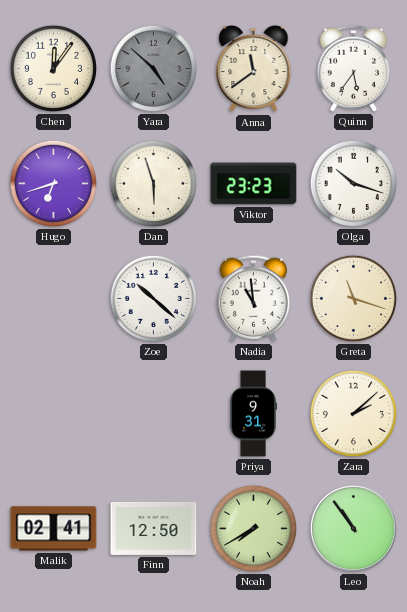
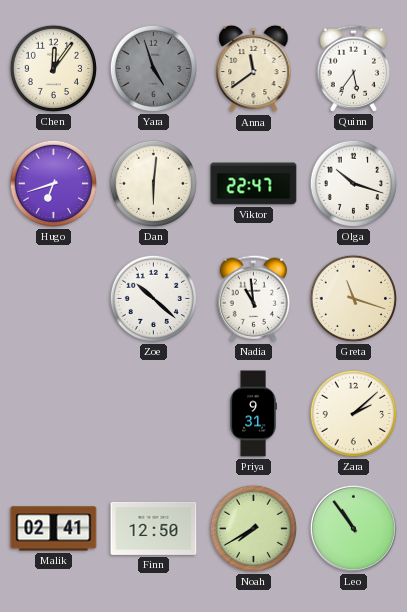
Yara: 4:52 -> 4:57 (153, 68)
Dan: 5:57 -> 6:01 (153, 183)
Viktor: 23:23 -> 22:47 (254, 184)
